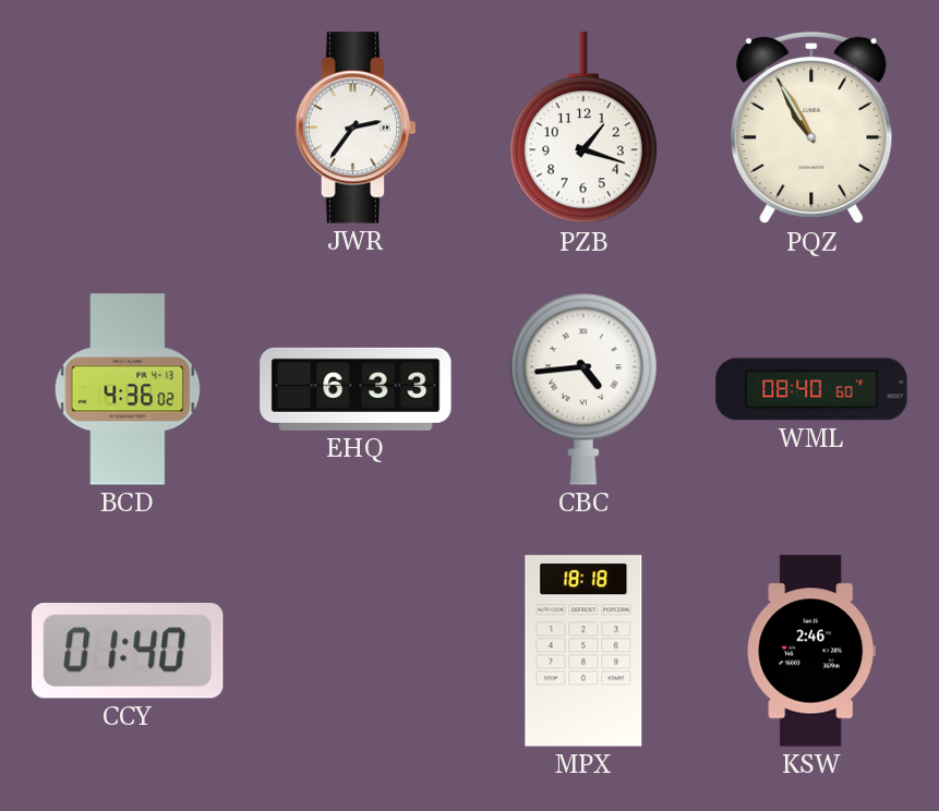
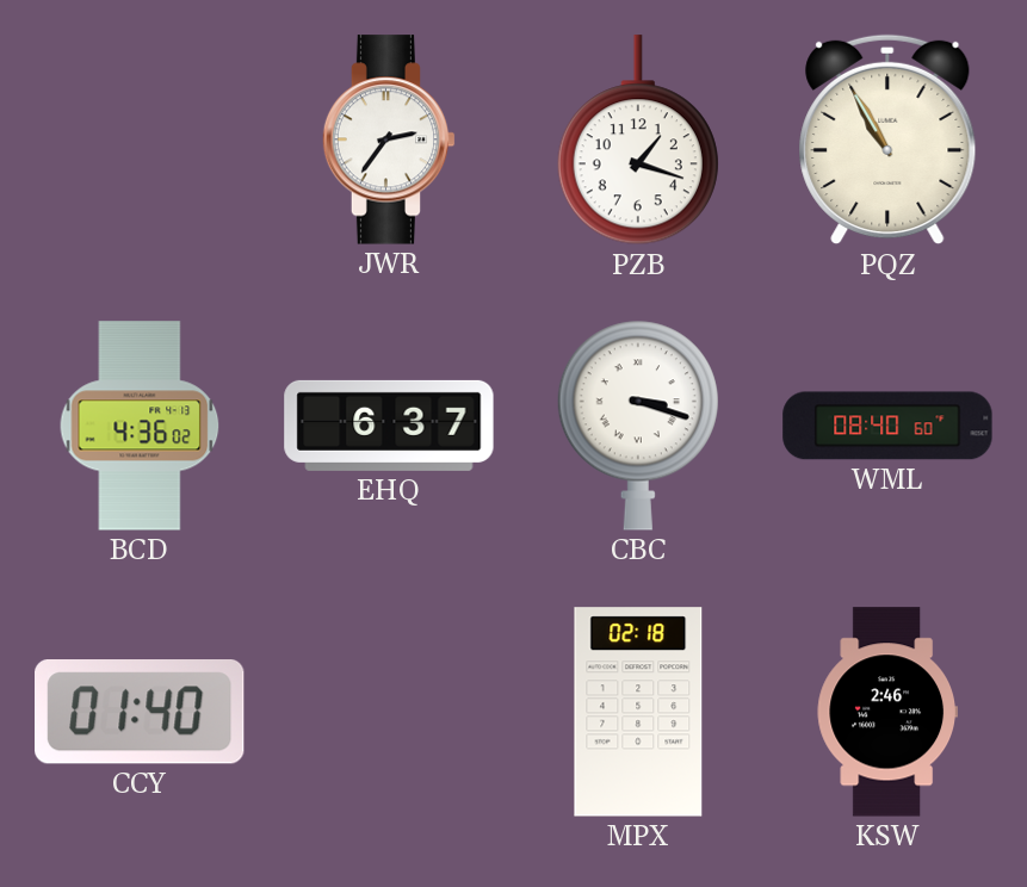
EHQ: 6:33 -> 6:37 (389, 426)
CBC: 4:44 -> 3:18 (638, 426)
MPX: 18:18 -> 02:18 (638, 712)
